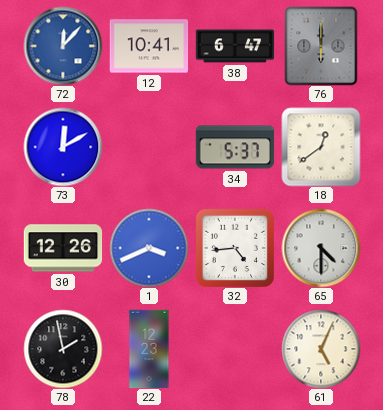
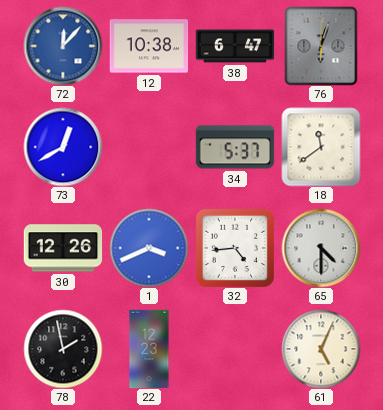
12: 10:41 -> 10:38 (149, 46)
76: 6:00 -> 6:03 (321, 46)
73: 12:10 -> 12:40 (63, 147)
18: 12:39 -> 11:39 (321, 147)
